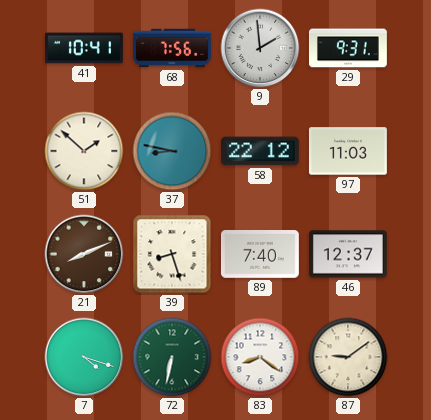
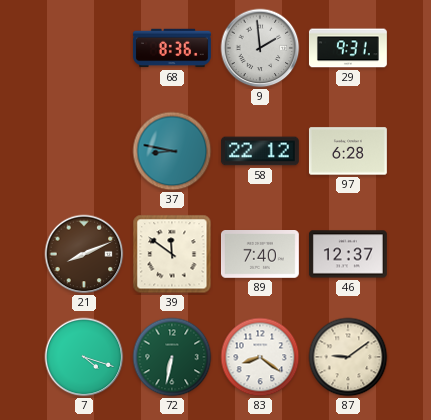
41: 10:41 -> none (84, 48)
68: 7:56 -> 8:36 (172, 48)
51: 1:52 -> none (84, 151)
97: 11:03 -> 6:28 (348, 151)
39: 8:27 -> 11:51 (172, 254)
